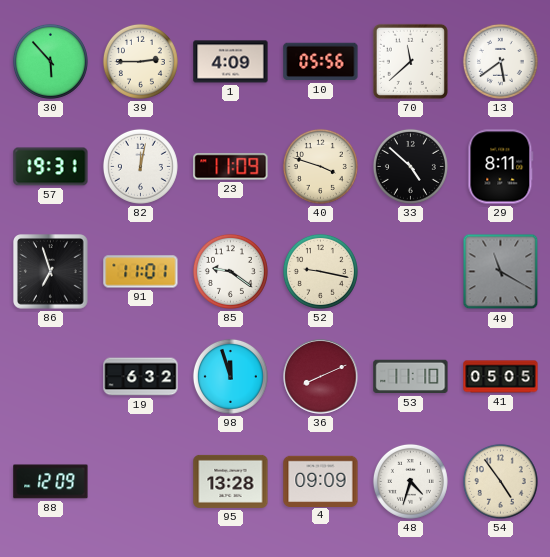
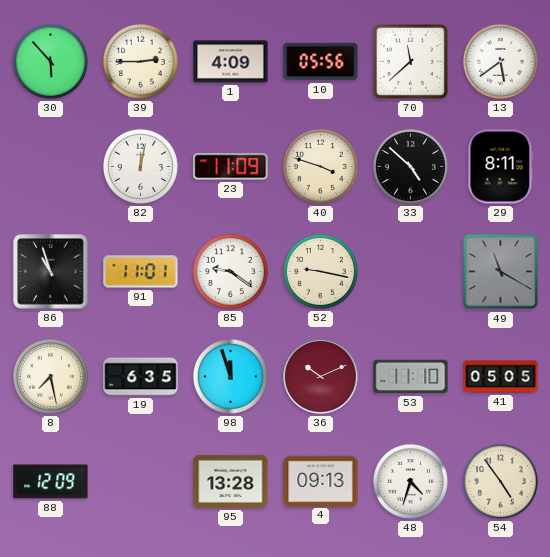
57: 19:31 -> none (51, 167)
86: 6:57 -> 10:57 (51, 272)
8: none -> 7:28 (50, 376)
19: 6:32 -> 6:35 (141, 377)
36: 8:11 -> 10:11 (321, 377)
4: 09:09 -> 09:13 (321, 481)
